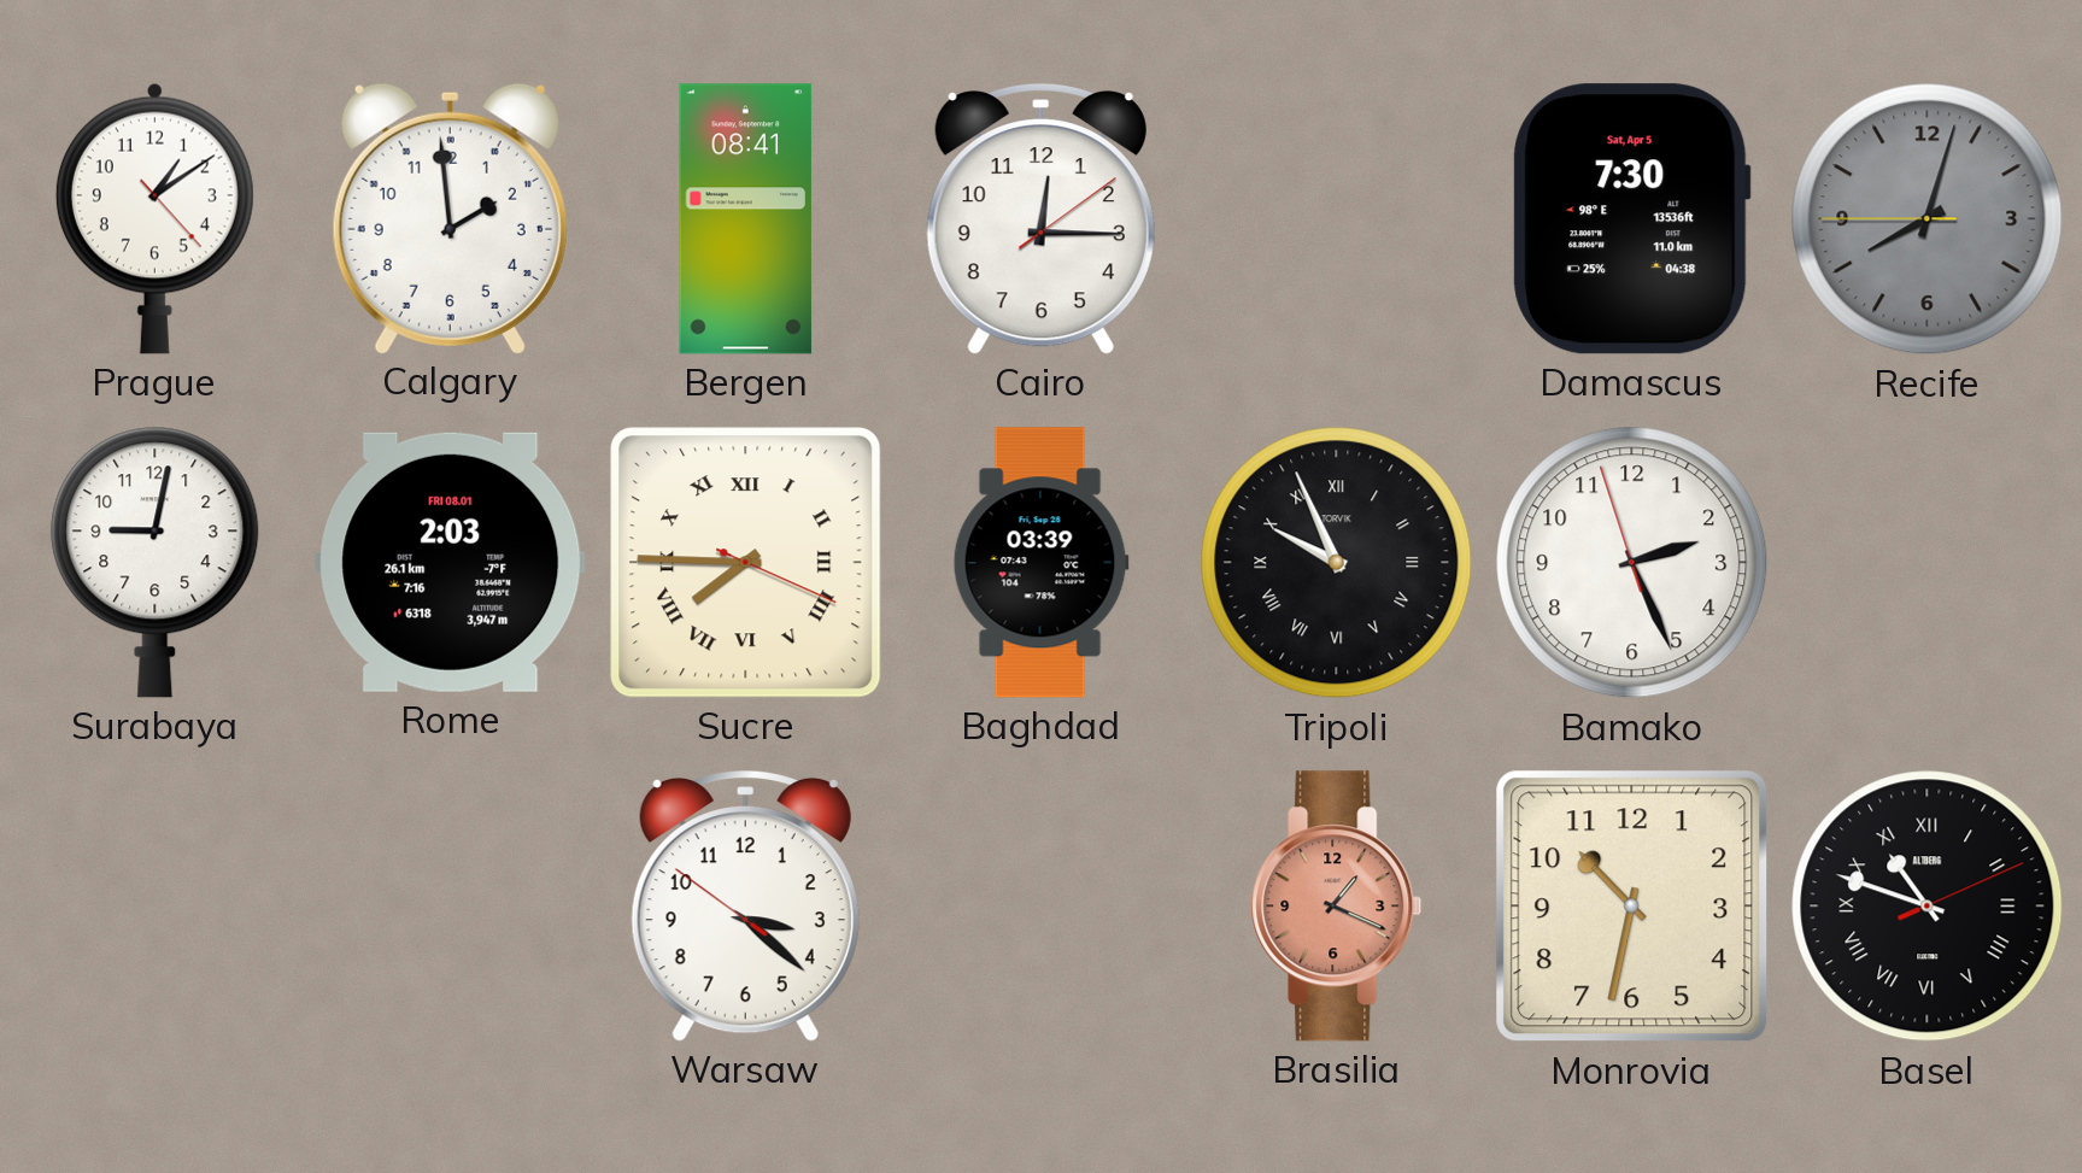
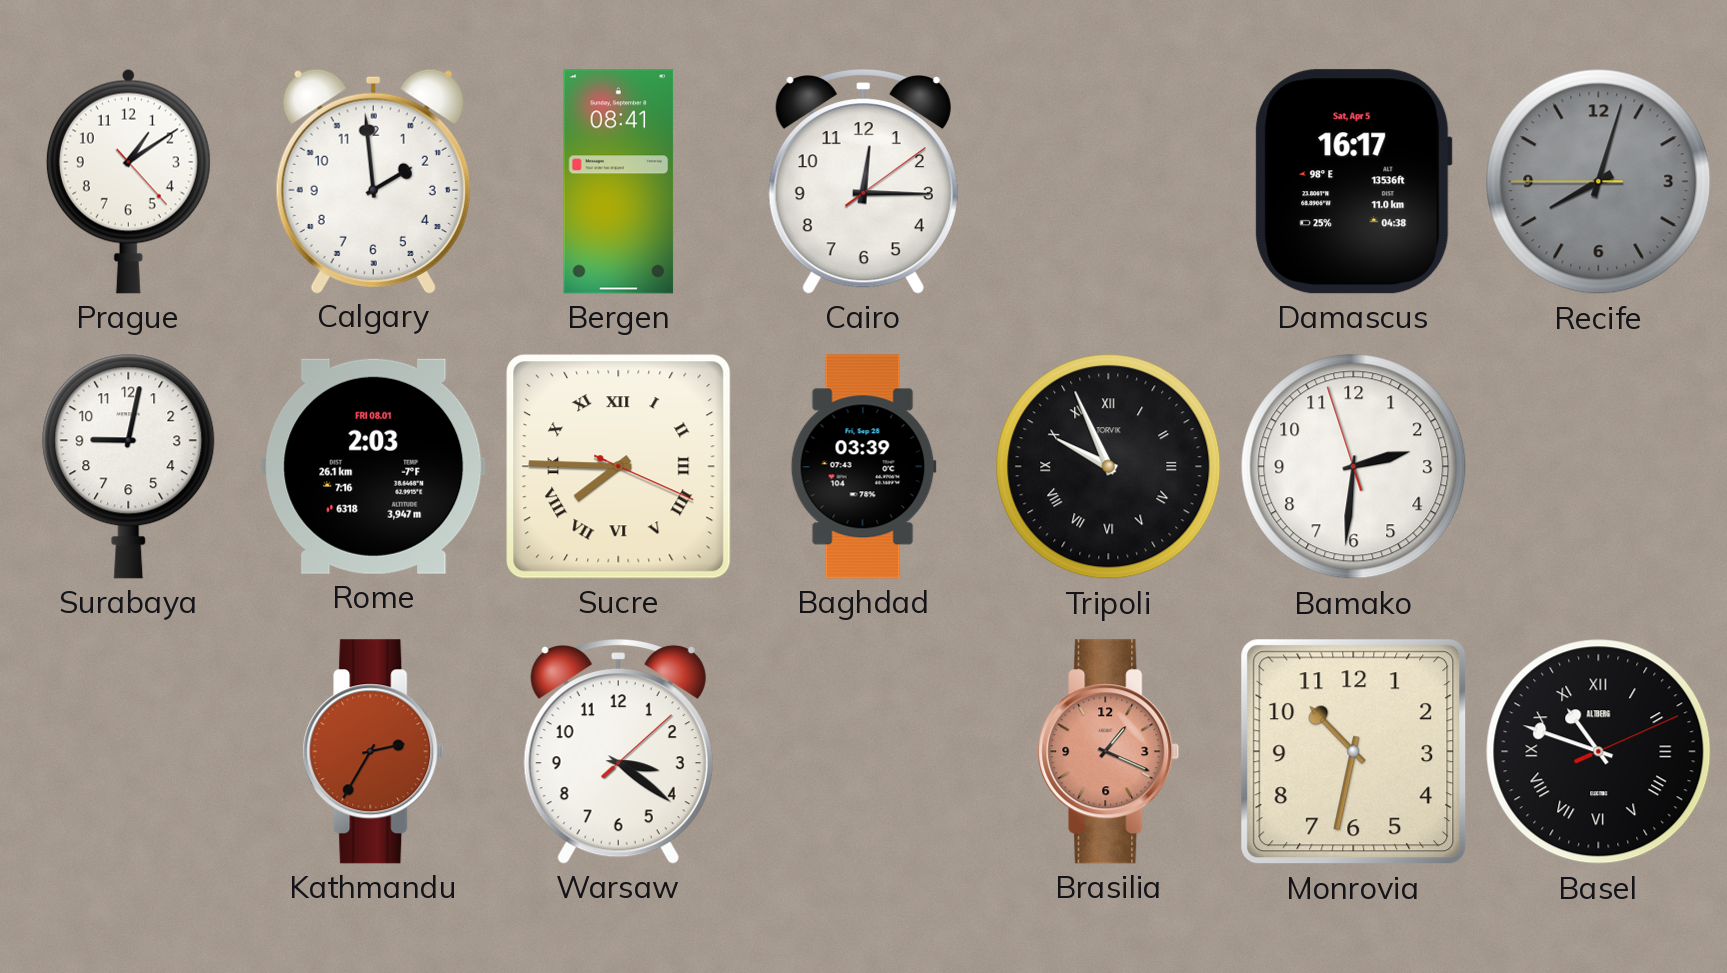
Damascus: 7:30 -> 16:17 (1354, 182)
Bamako: 2:25 -> 2:30 (1354, 467)
Kathmandu: none -> 2:35 (374, 752)
Warsaw: 3:21:51 -> 3:21:08 (618, 752)
